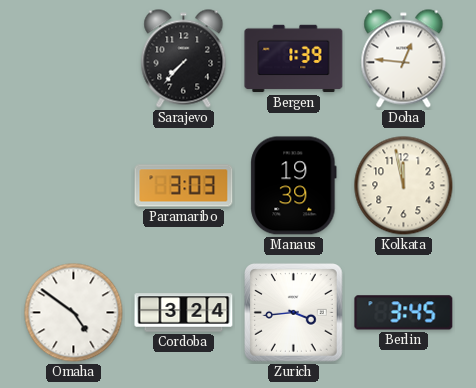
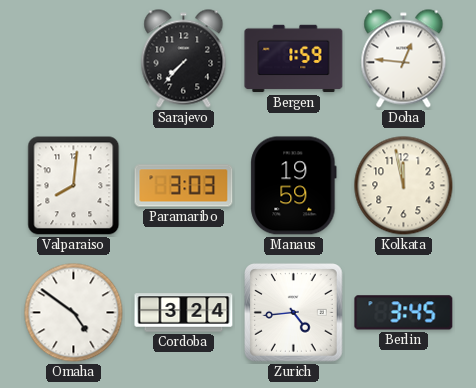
Bergen: 1:39 -> 1:59 (294, 59)
Valparaiso: none -> 8:01 (74, 186)
Manaus: 19:39 -> 19:59 (294, 186)
Zurich: 3:44 -> 4:44 (294, 313)
